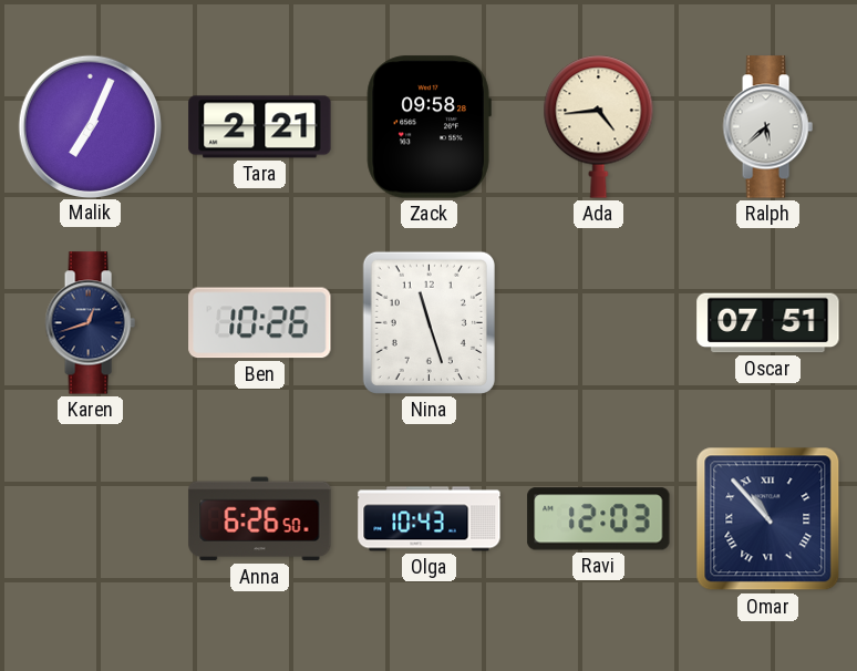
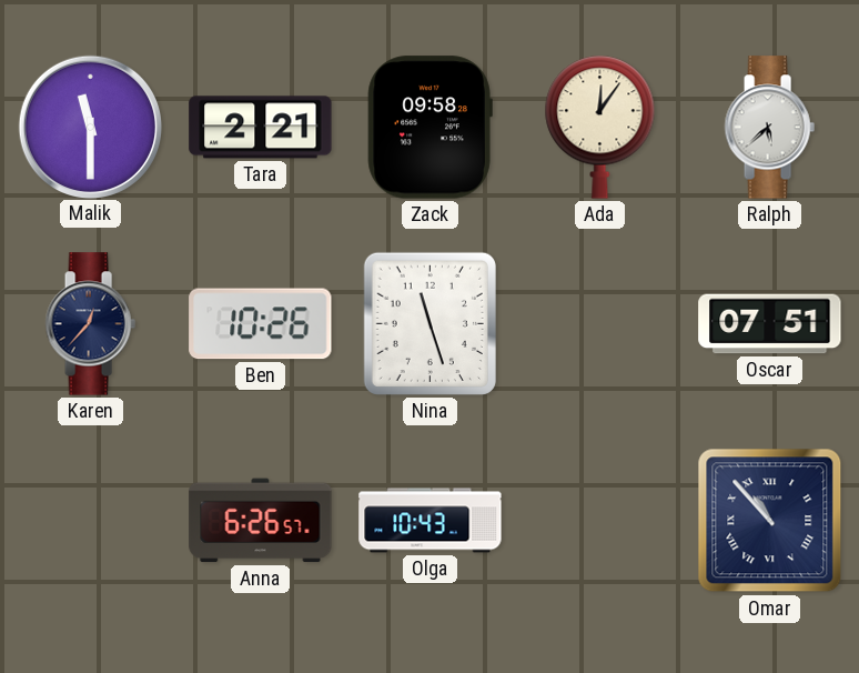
Malik: 7:04 -> 11:30 (90, 127)
Ada: 4:44 -> 12:06 (600, 127)
Karen: 12:42 -> 12:37 (90, 324)
Anna: 6:26:50 -> 6:26:57 (261, 521)
Ravi: 12:03 -> none (599, 519)
